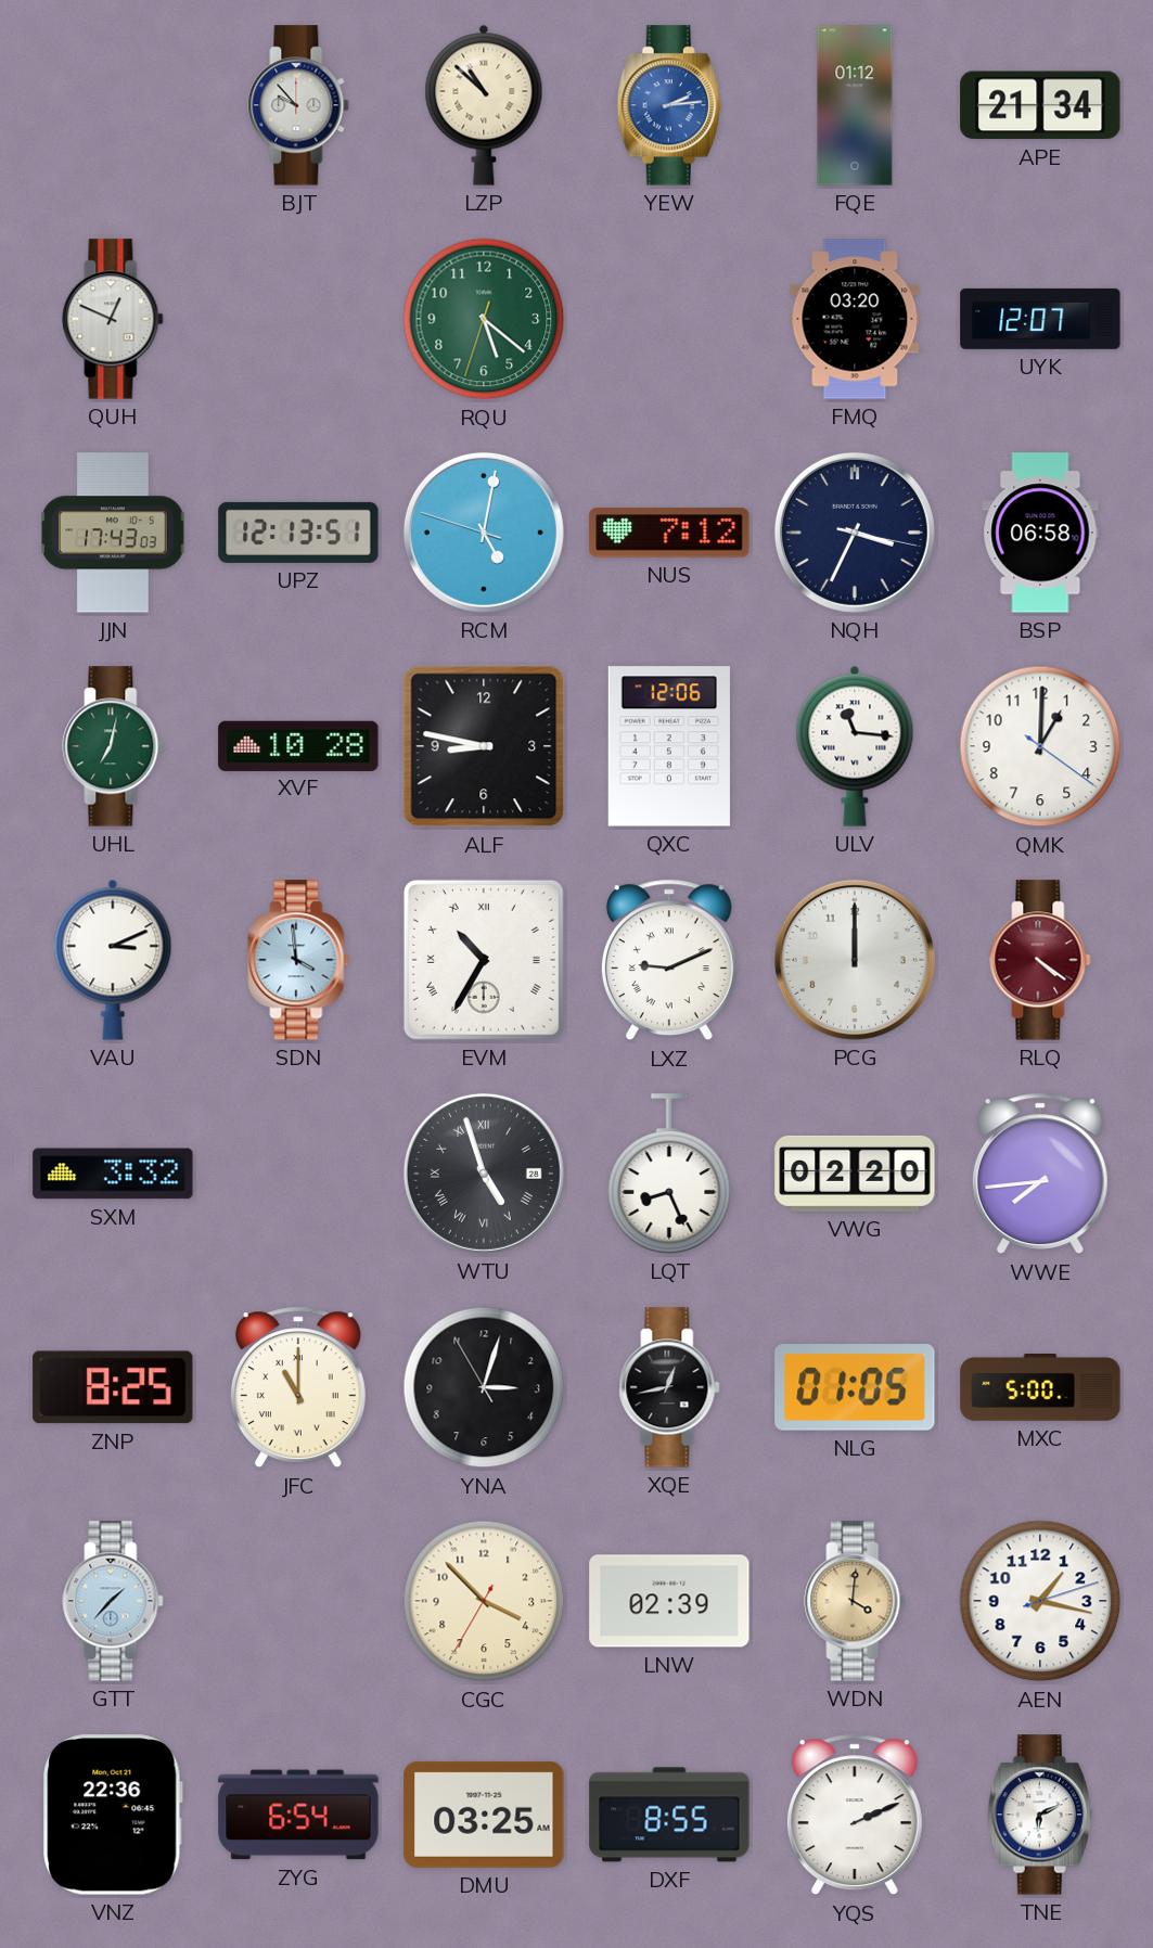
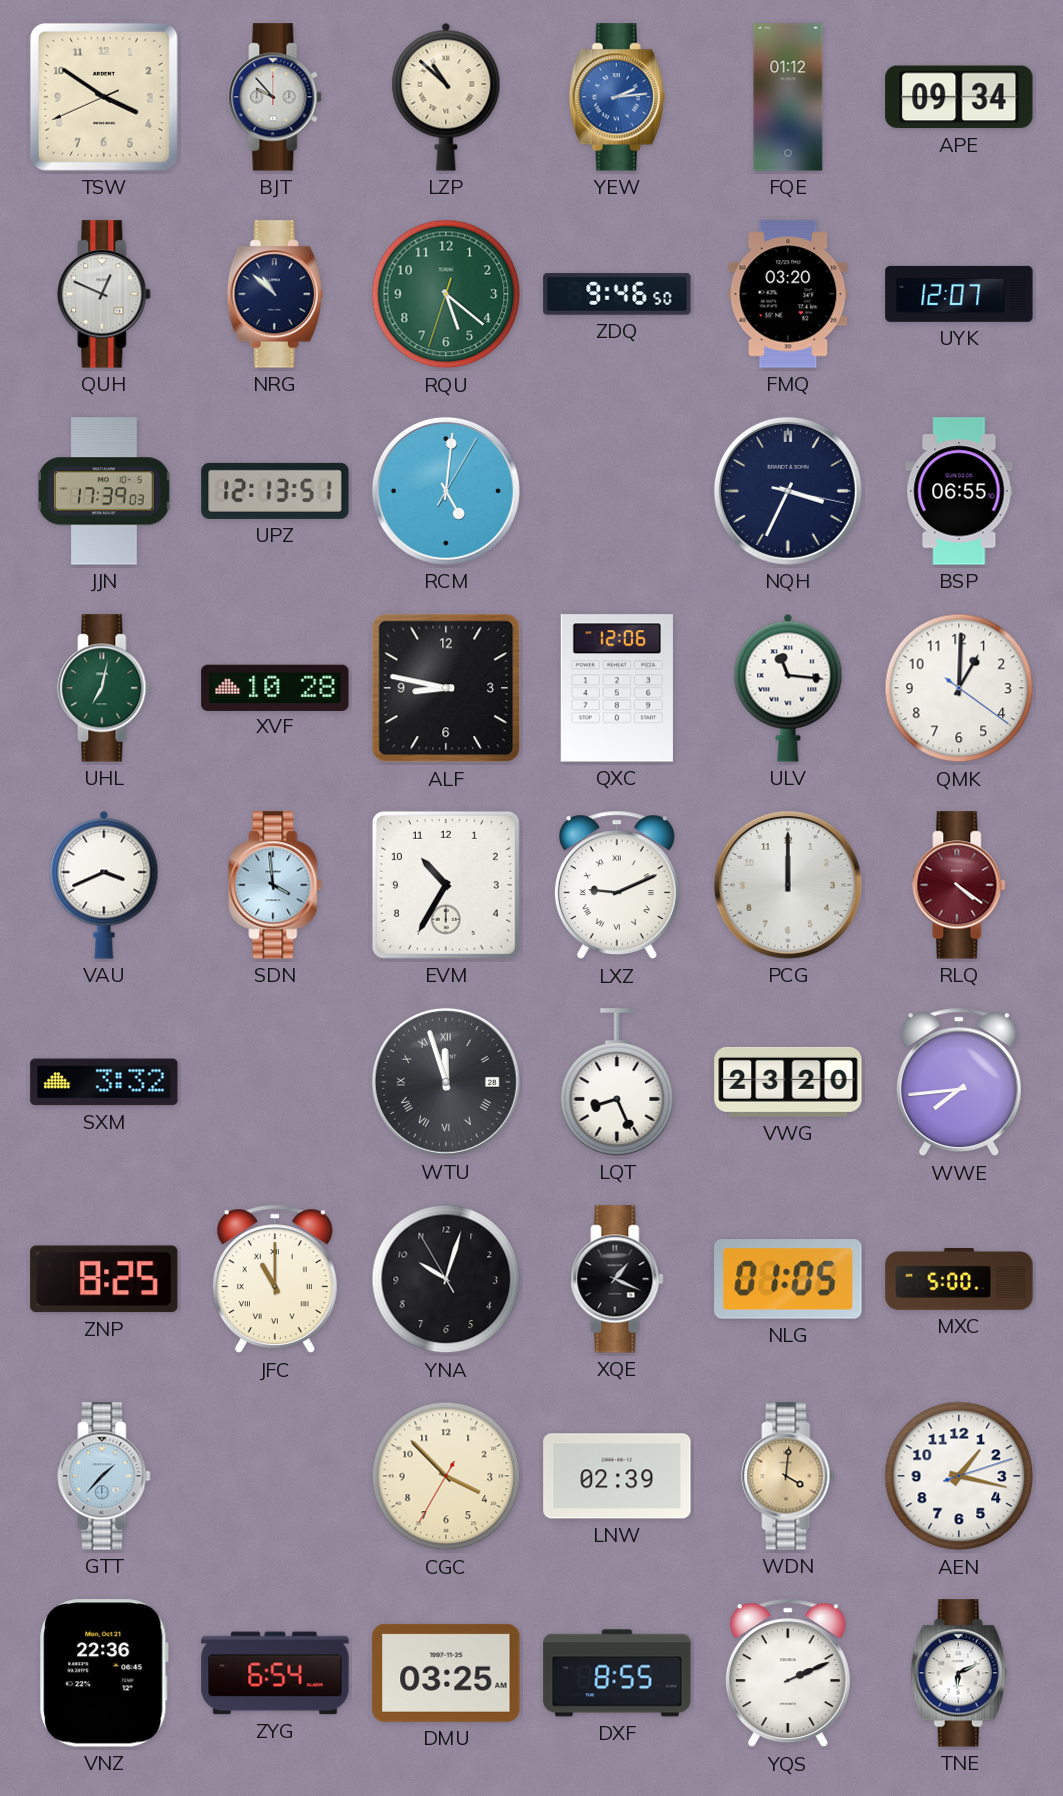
TSW: none -> 3:50 (104, 97)
APE: 21:34 -> 09:34 (959, 97)
NRG: none -> 10:52 (275, 294)
ZDQ: none -> 9:46 (617, 294)
JJN: 17:43 -> 17:39 (104, 491)
RCM: 5:01:48 -> 5:01:05 (446, 491)
NUS: 7:12 -> none (669, 533)
BSP: 06:58 -> 06:55 (959, 491)
VAU: 3:11 -> 3:41 (104, 885)
EVM numerals: Roman -> Arabic (446, 885)
WTU: 4:57 -> 11:57 (446, 1082)
VWG: 02:20 -> 23:20 (788, 1082)
YNA: 3:02 -> 10:02 (446, 1279)
XQE: 12:43 -> 1:19 (617, 1279)
